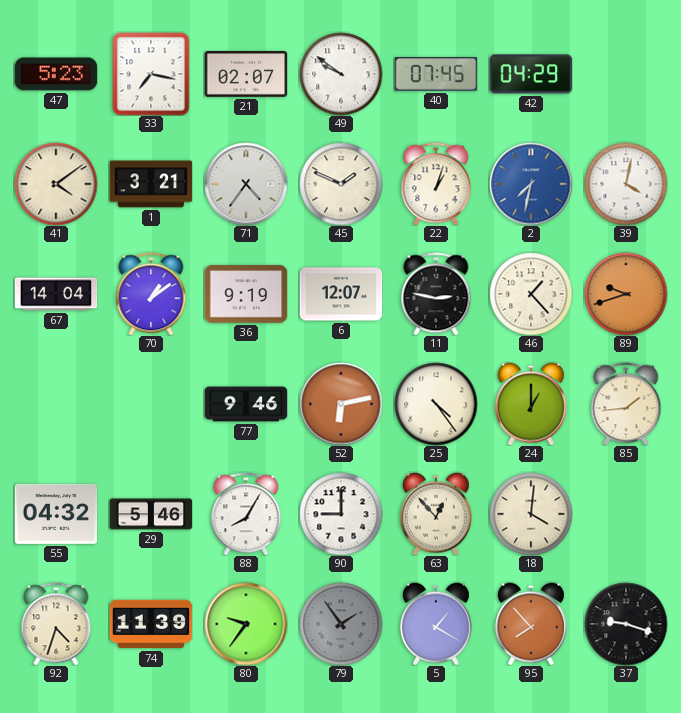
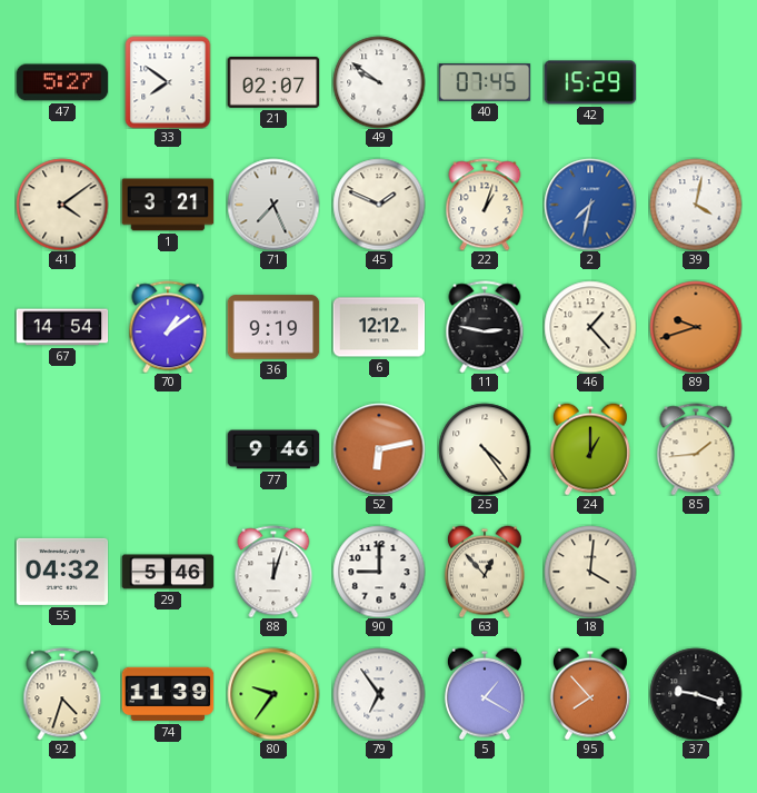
47: 5:23 -> 5:27 (62, 82)
33: 7:17 -> 7:51 (168, 82)
42: 04:29 -> 15:29 (590, 82)
71: 4:36 -> 7:26 (273, 205)
67: 14:04 -> 14:54 (62, 327)
6: 12:07 -> 12:12 (379, 327)
88: 8:05 -> 12:03 (273, 572)
79: 1:54 -> 6:54 (379, 694)
79 dial: grey -> white (379, 694)
